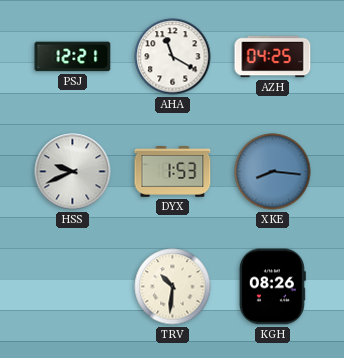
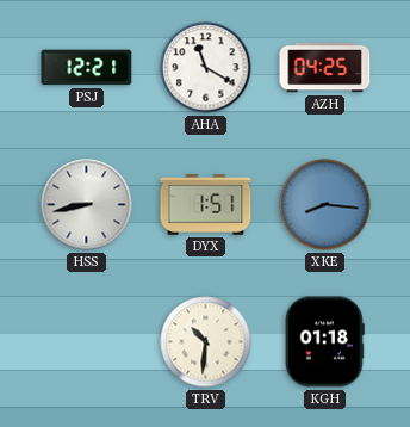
HSS: 9:41 -> 8:43 (87, 205)
DYX: 1:53 -> 1:51 (206, 205)
KGH: 08:26 -> 01:18 (324, 342)
